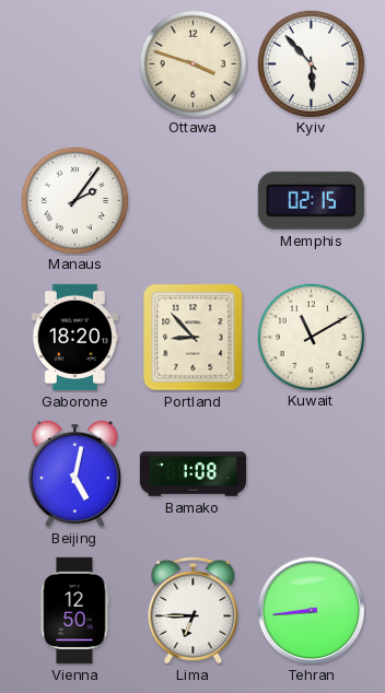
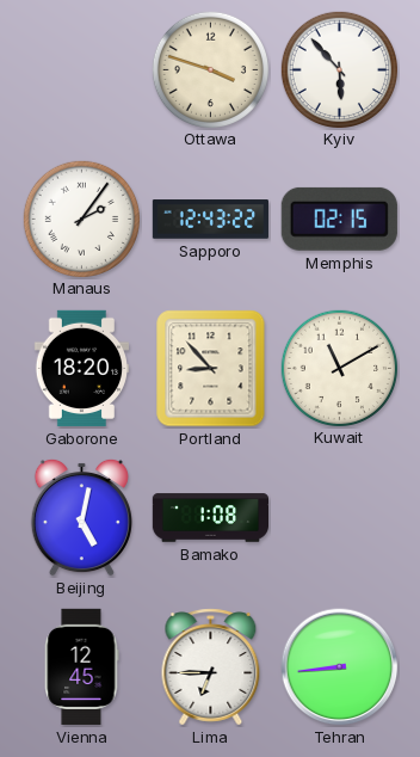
Sapporo: none -> 12:43 (210, 220)
Vienna: 12:50 -> 12:45 (81, 666)
